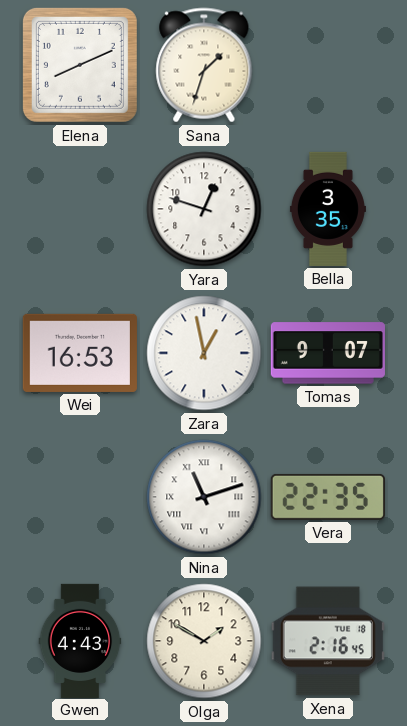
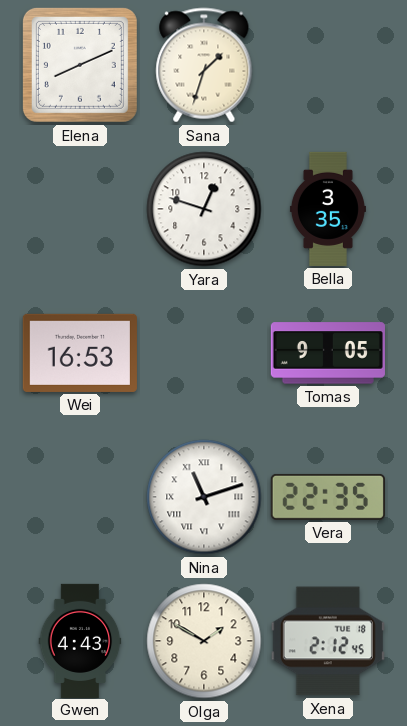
Zara: 12:58 -> none (204, 353)
Tomas: 9:07 -> 9:05 (328, 353)
Xena: 2:16 -> 2:12 (328, 641)
